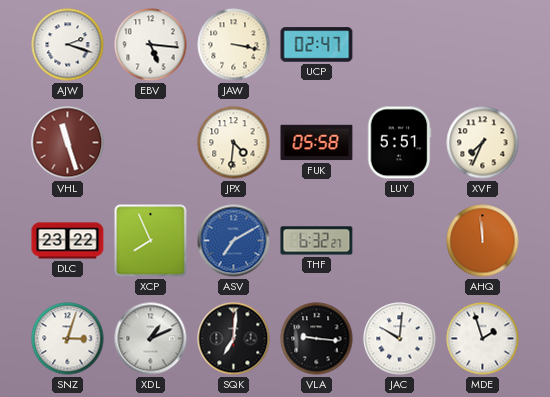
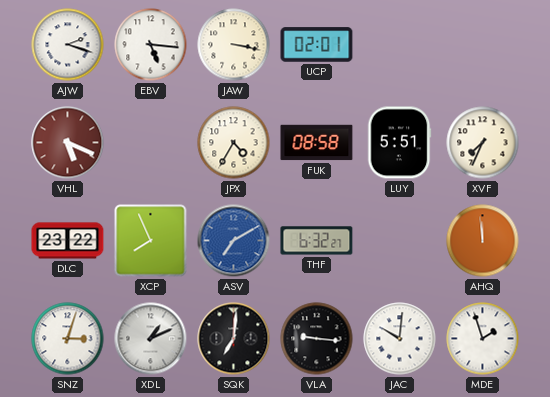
UCP: 02:47 -> 02:01 (317, 45)
VHL: 11:27 -> 5:19 (68, 143)
JPX: 4:31 -> 4:35 (234, 143)
FUK: 05:58 -> 08:58 (317, 143)
